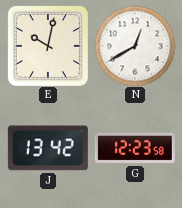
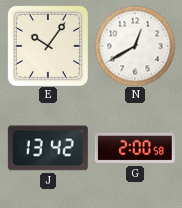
E: 10:02 -> 10:06 (48, 46)
G: 12:23 -> 2:00 (135, 148)
